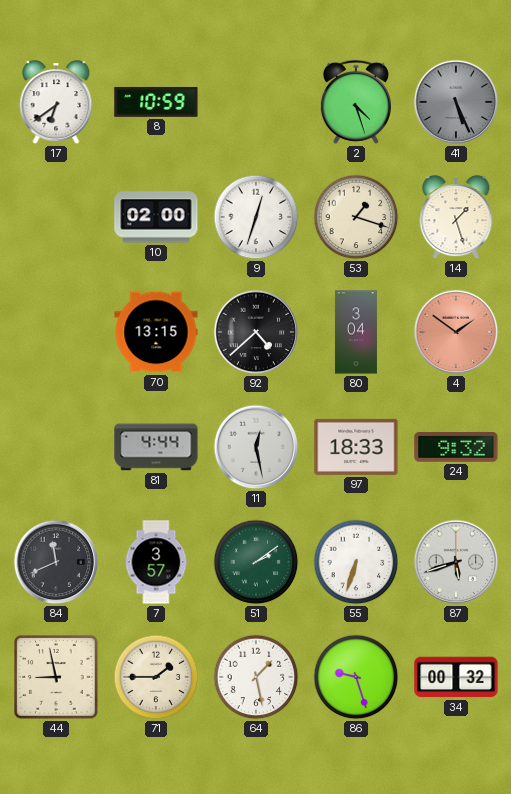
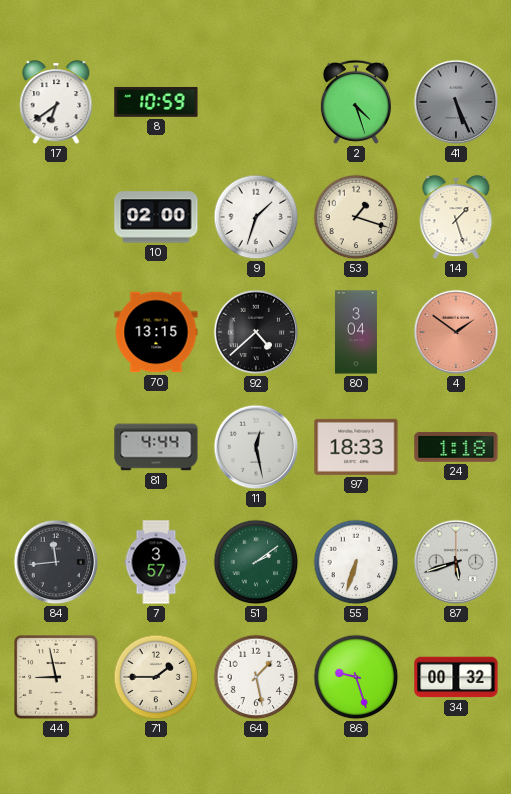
9: 12:33 -> 1:33 (256, 217)
24: 9:32 -> 1:18 (456, 447)
84: 11:41 -> 11:44 (56, 562)
